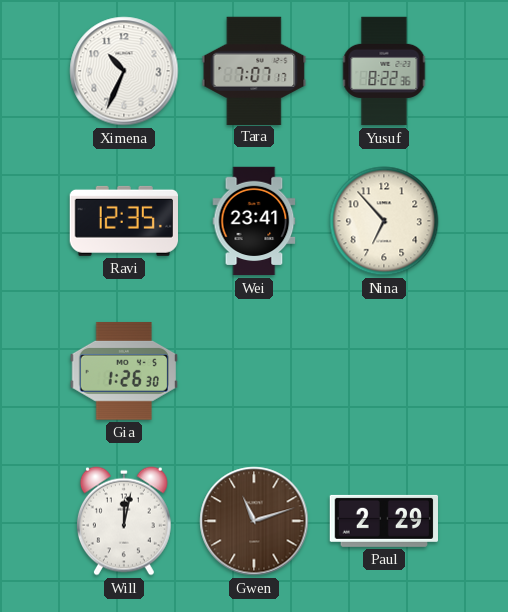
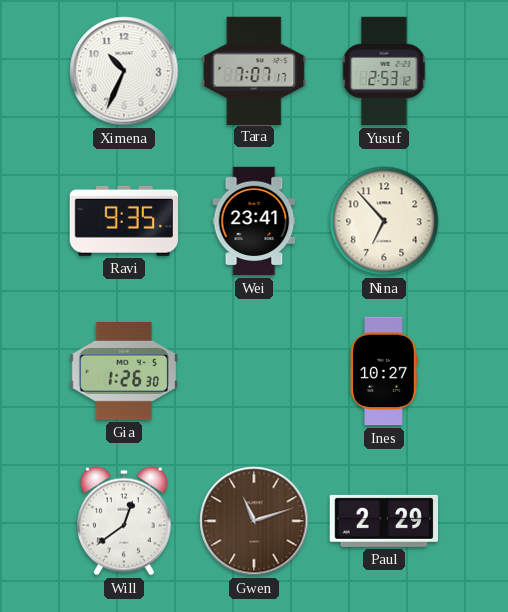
Yusuf: 8:22 -> 2:53 (384, 71)
Ravi: 12:35 -> 9:35 (123, 221)
Ines: none -> 10:27 (384, 371)
Will: 12:02 -> 12:39 (124, 521)
